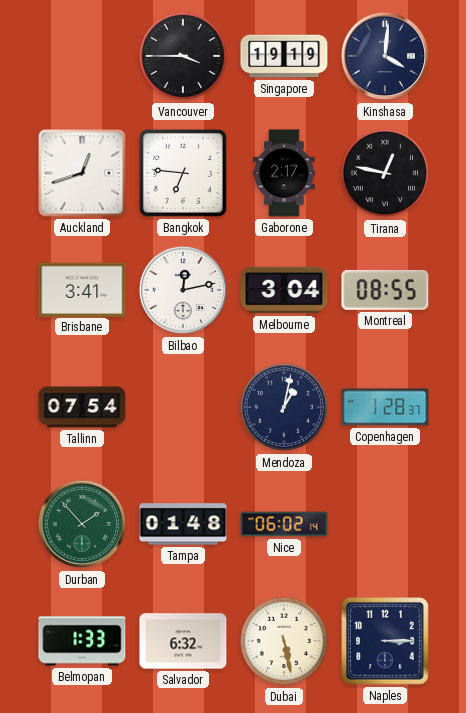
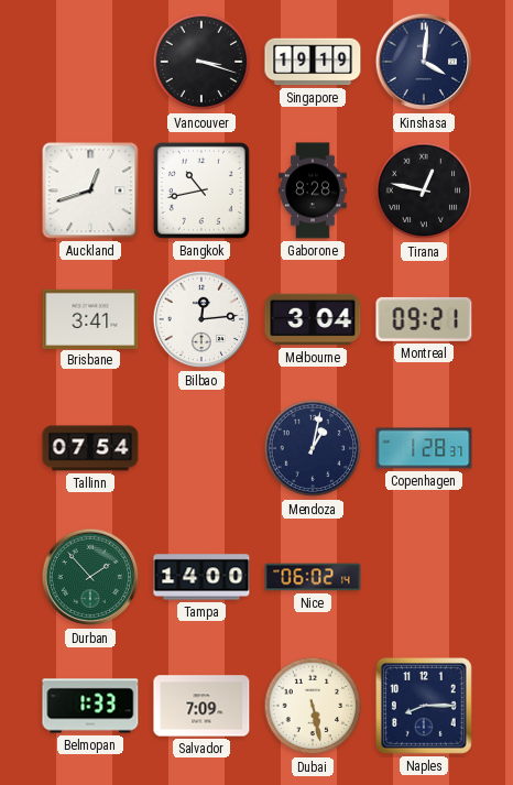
Vancouver: 3:45 -> 3:18 (201, 62)
Bangkok: 6:46 -> 10:43 (201, 190)
Gaborone: 2:17 -> 8:28 (313, 190)
Bilbao: 12:13 -> 12:14 (201, 319)
Montreal: 08:55 -> 09:21 (424, 319)
Tampa: 01:48 -> 14:00 (201, 577)
Salvador: 6:32 -> 7:09 (201, 706)
Naples: 3:15 -> 8:15 (425, 707)
